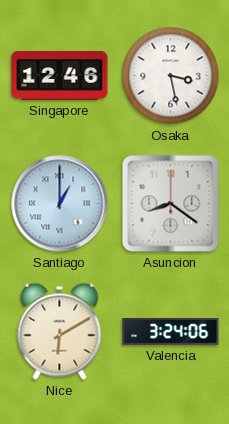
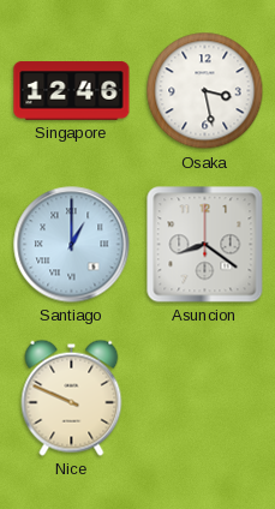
Nice: 6:10 -> 9:49 (72, 397)
Valencia: 3:24 -> none (171, 332)
